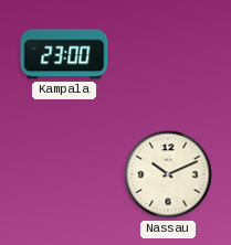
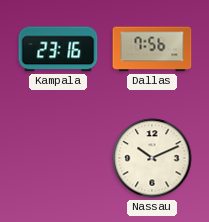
Kampala: 23:00 -> 23:16 (58, 49)
Dallas: none -> 7:56 (152, 49)
